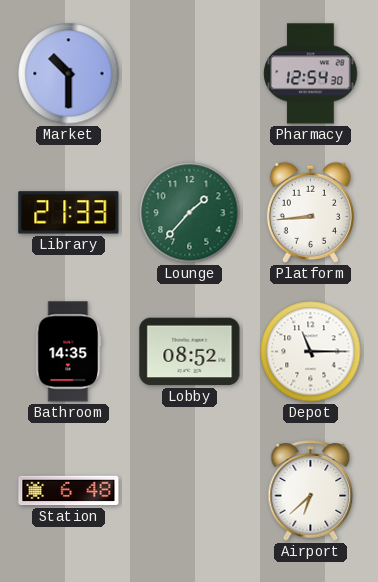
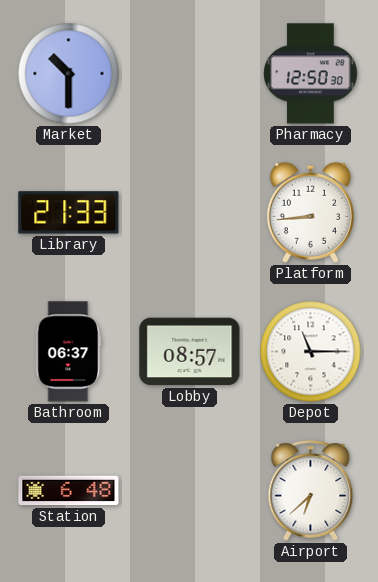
Pharmacy: 12:54 -> 12:50 (311, 74)
Lounge: 1:37 -> none (190, 213)
Bathroom: 14:35 -> 06:37 (69, 352)
Lobby: 08:52 -> 08:57 (190, 352)
